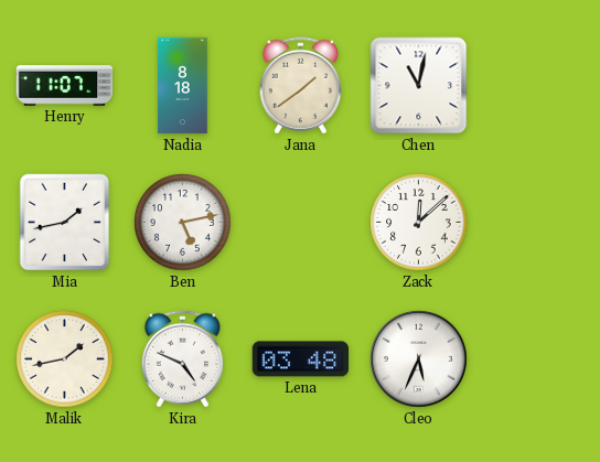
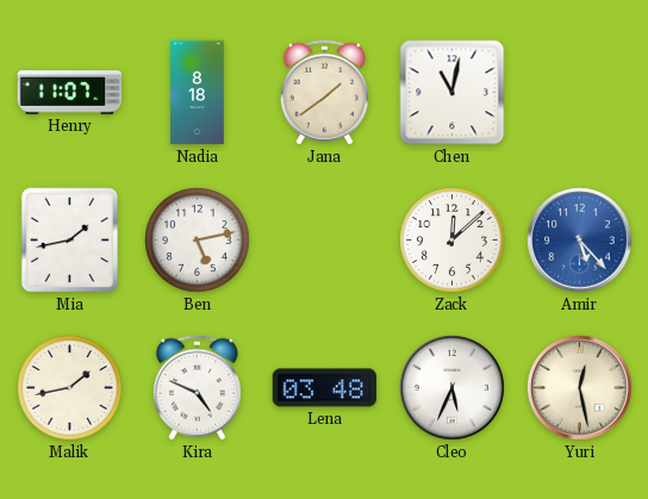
Amir: none -> 5:23 (580, 241)
Yuri: none -> 12:28 (580, 388)
